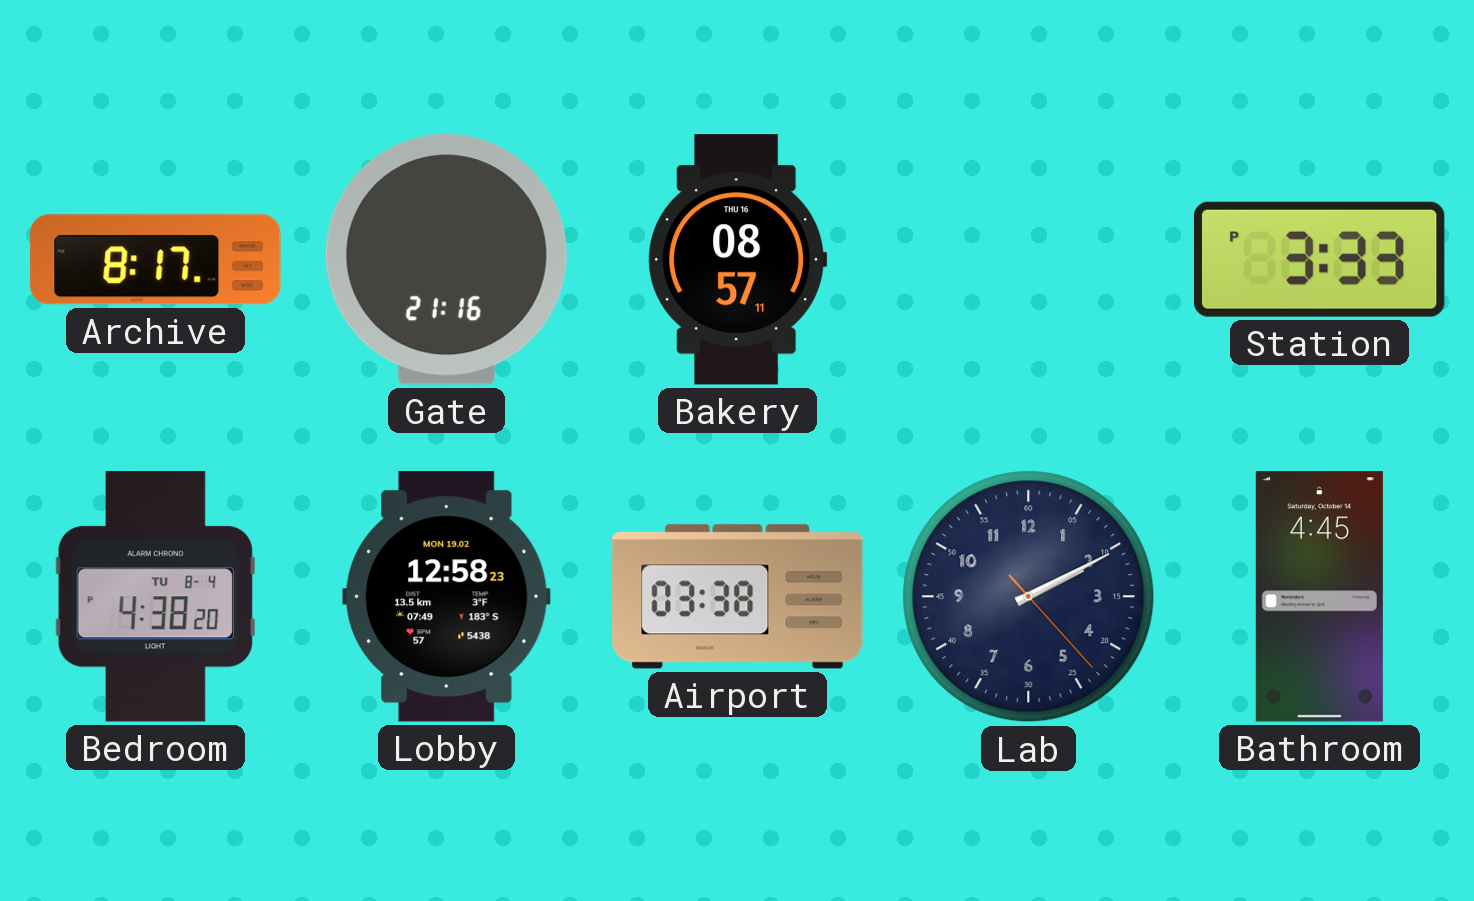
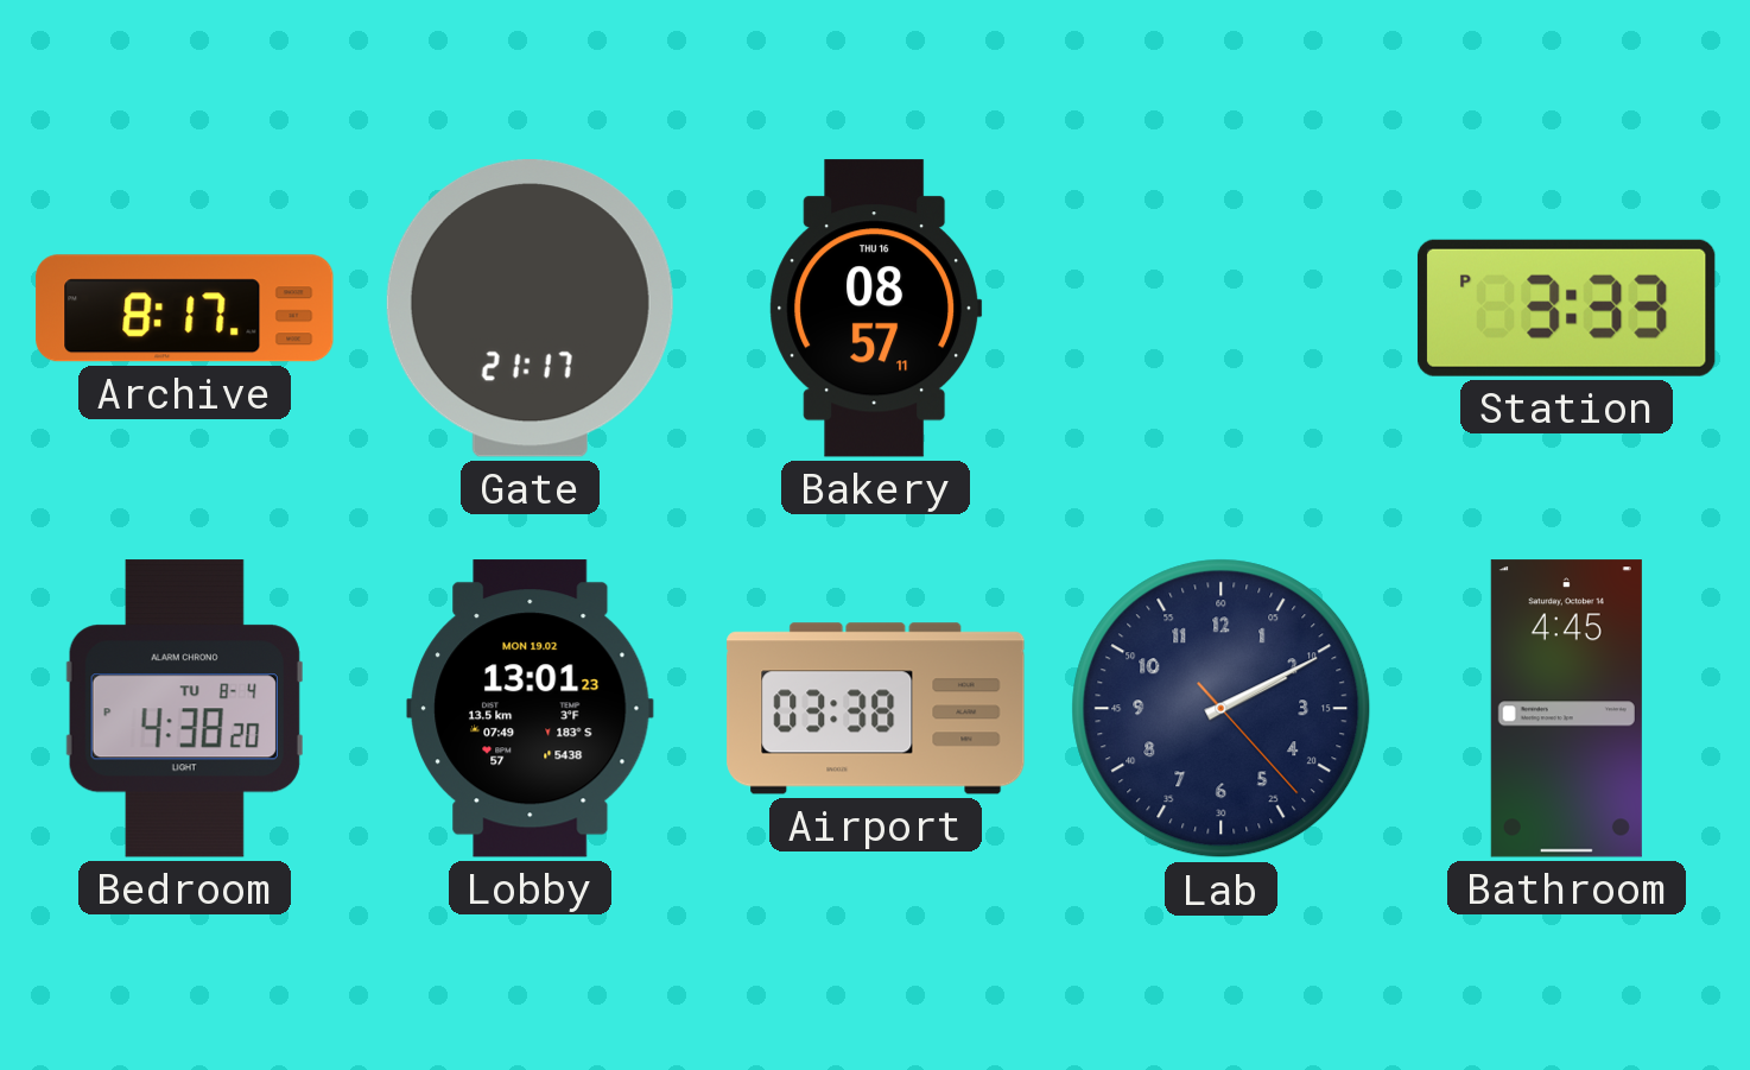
Gate: 21:16 -> 21:17 (530, 309)
Lobby: 12:58 -> 13:01 (531, 709)
